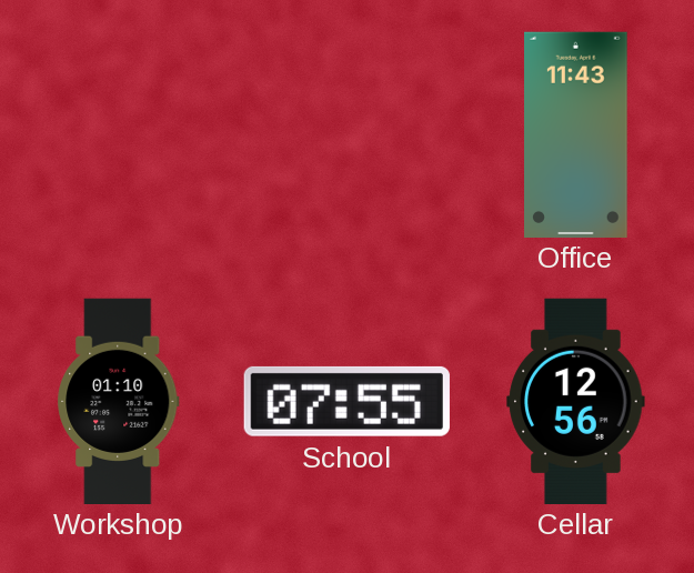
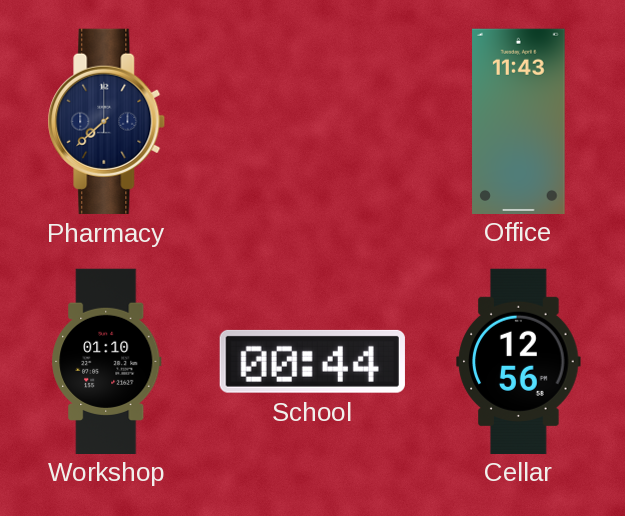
Pharmacy: none -> 7:38 (107, 121)
School: 07:55 -> 00:44 (312, 361)
